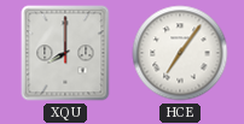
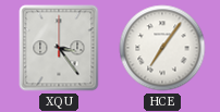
XQU: 8:00 -> 3:24 (59, 48)
